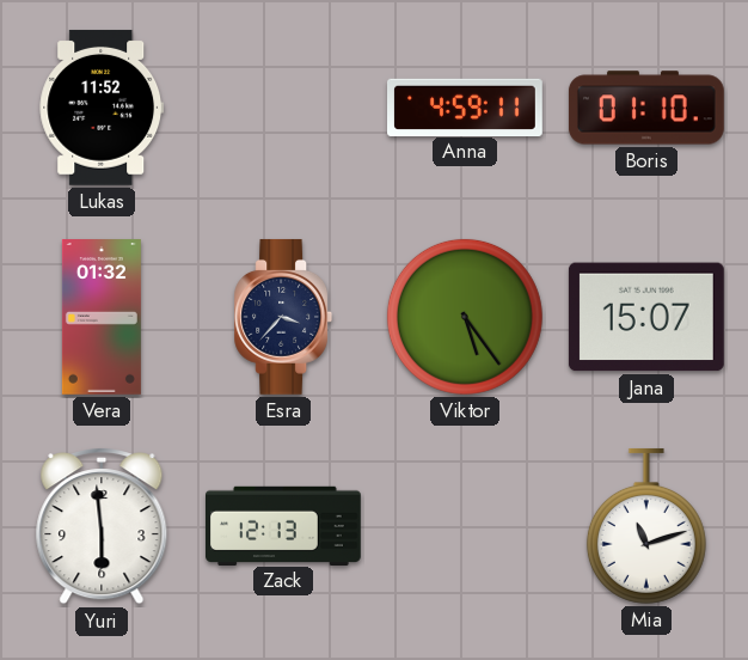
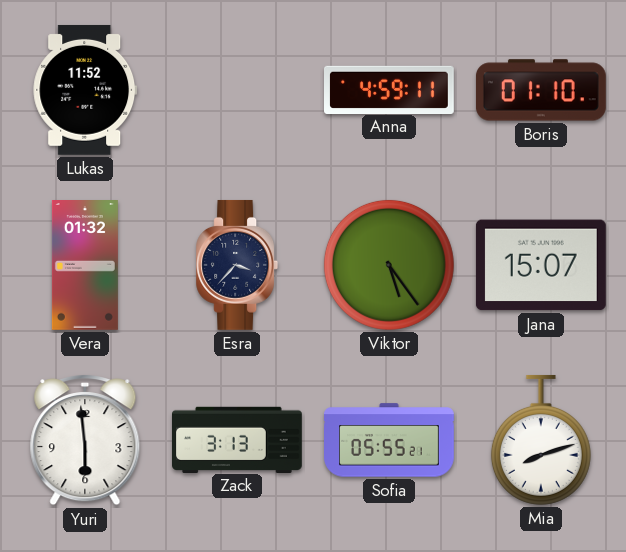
Zack: 12:13 -> 3:13 (238, 439)
Sofia: none -> 05:55 (390, 440)
Mia: 11:12 -> 8:12 (541, 440)
